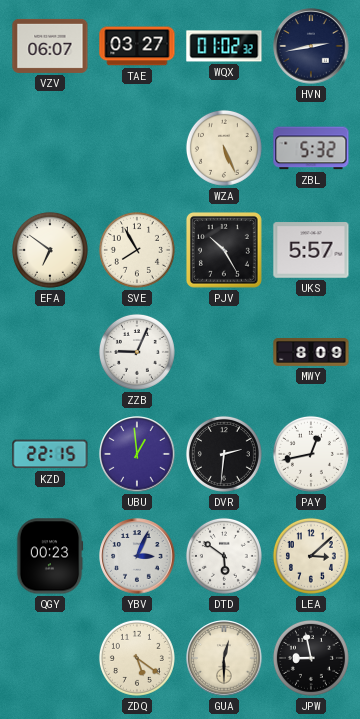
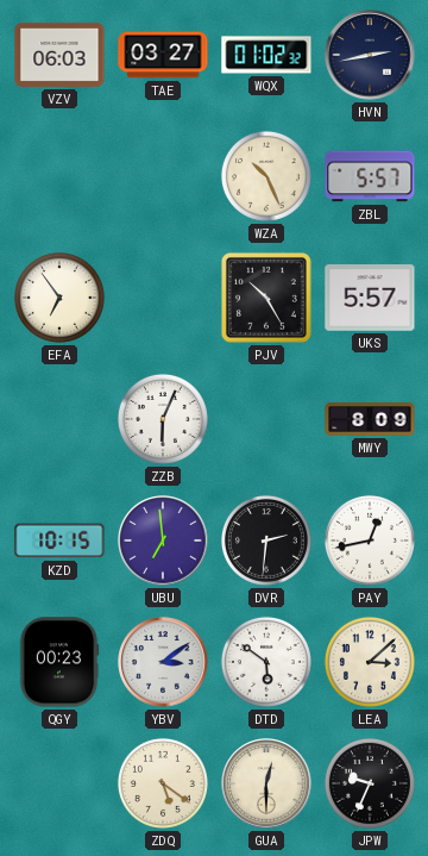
VZV: 06:07 -> 06:03 (59, 55)
WZA: 5:26 -> 10:26 (266, 176)
ZBL: 5:32 -> 5:57 (370, 176)
EFA: 6:51 -> 6:54 (59, 298)
SVE: 7:55 -> none (137, 250)
ZZB: 9:04 -> 6:04 (163, 419)
KZD: 22:15 -> 10:15 (59, 541)
UBU: 12:59 -> 6:59 (163, 541)
YBV: 3:04 -> 3:09 (163, 662)
JPW: 8:58 -> 9:34 (370, 783)
